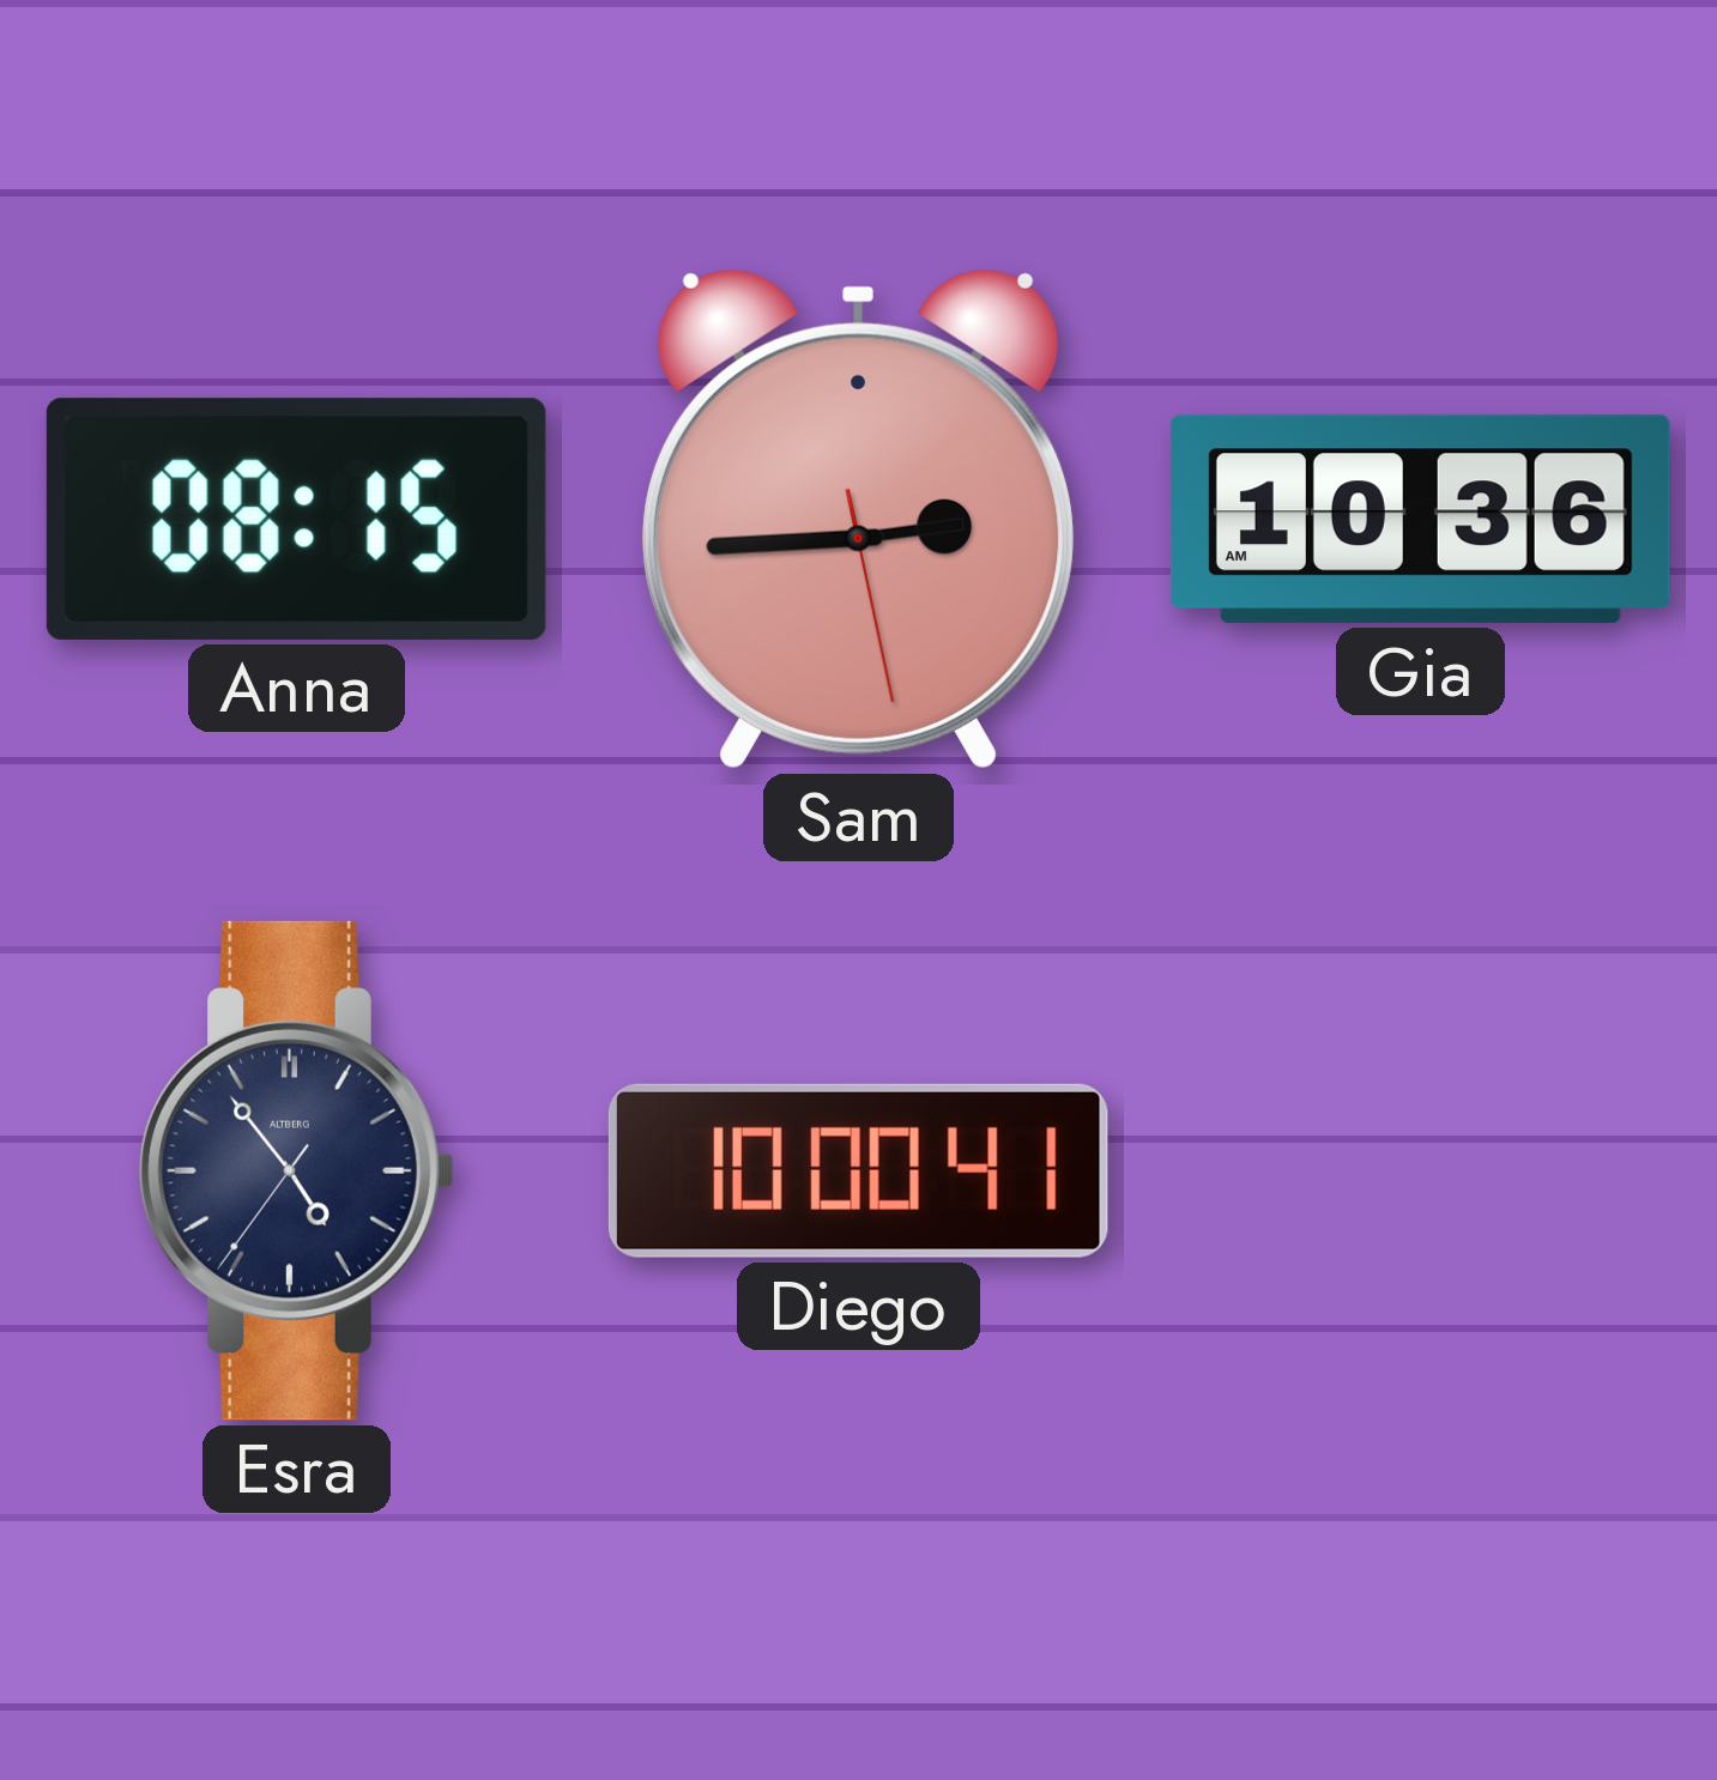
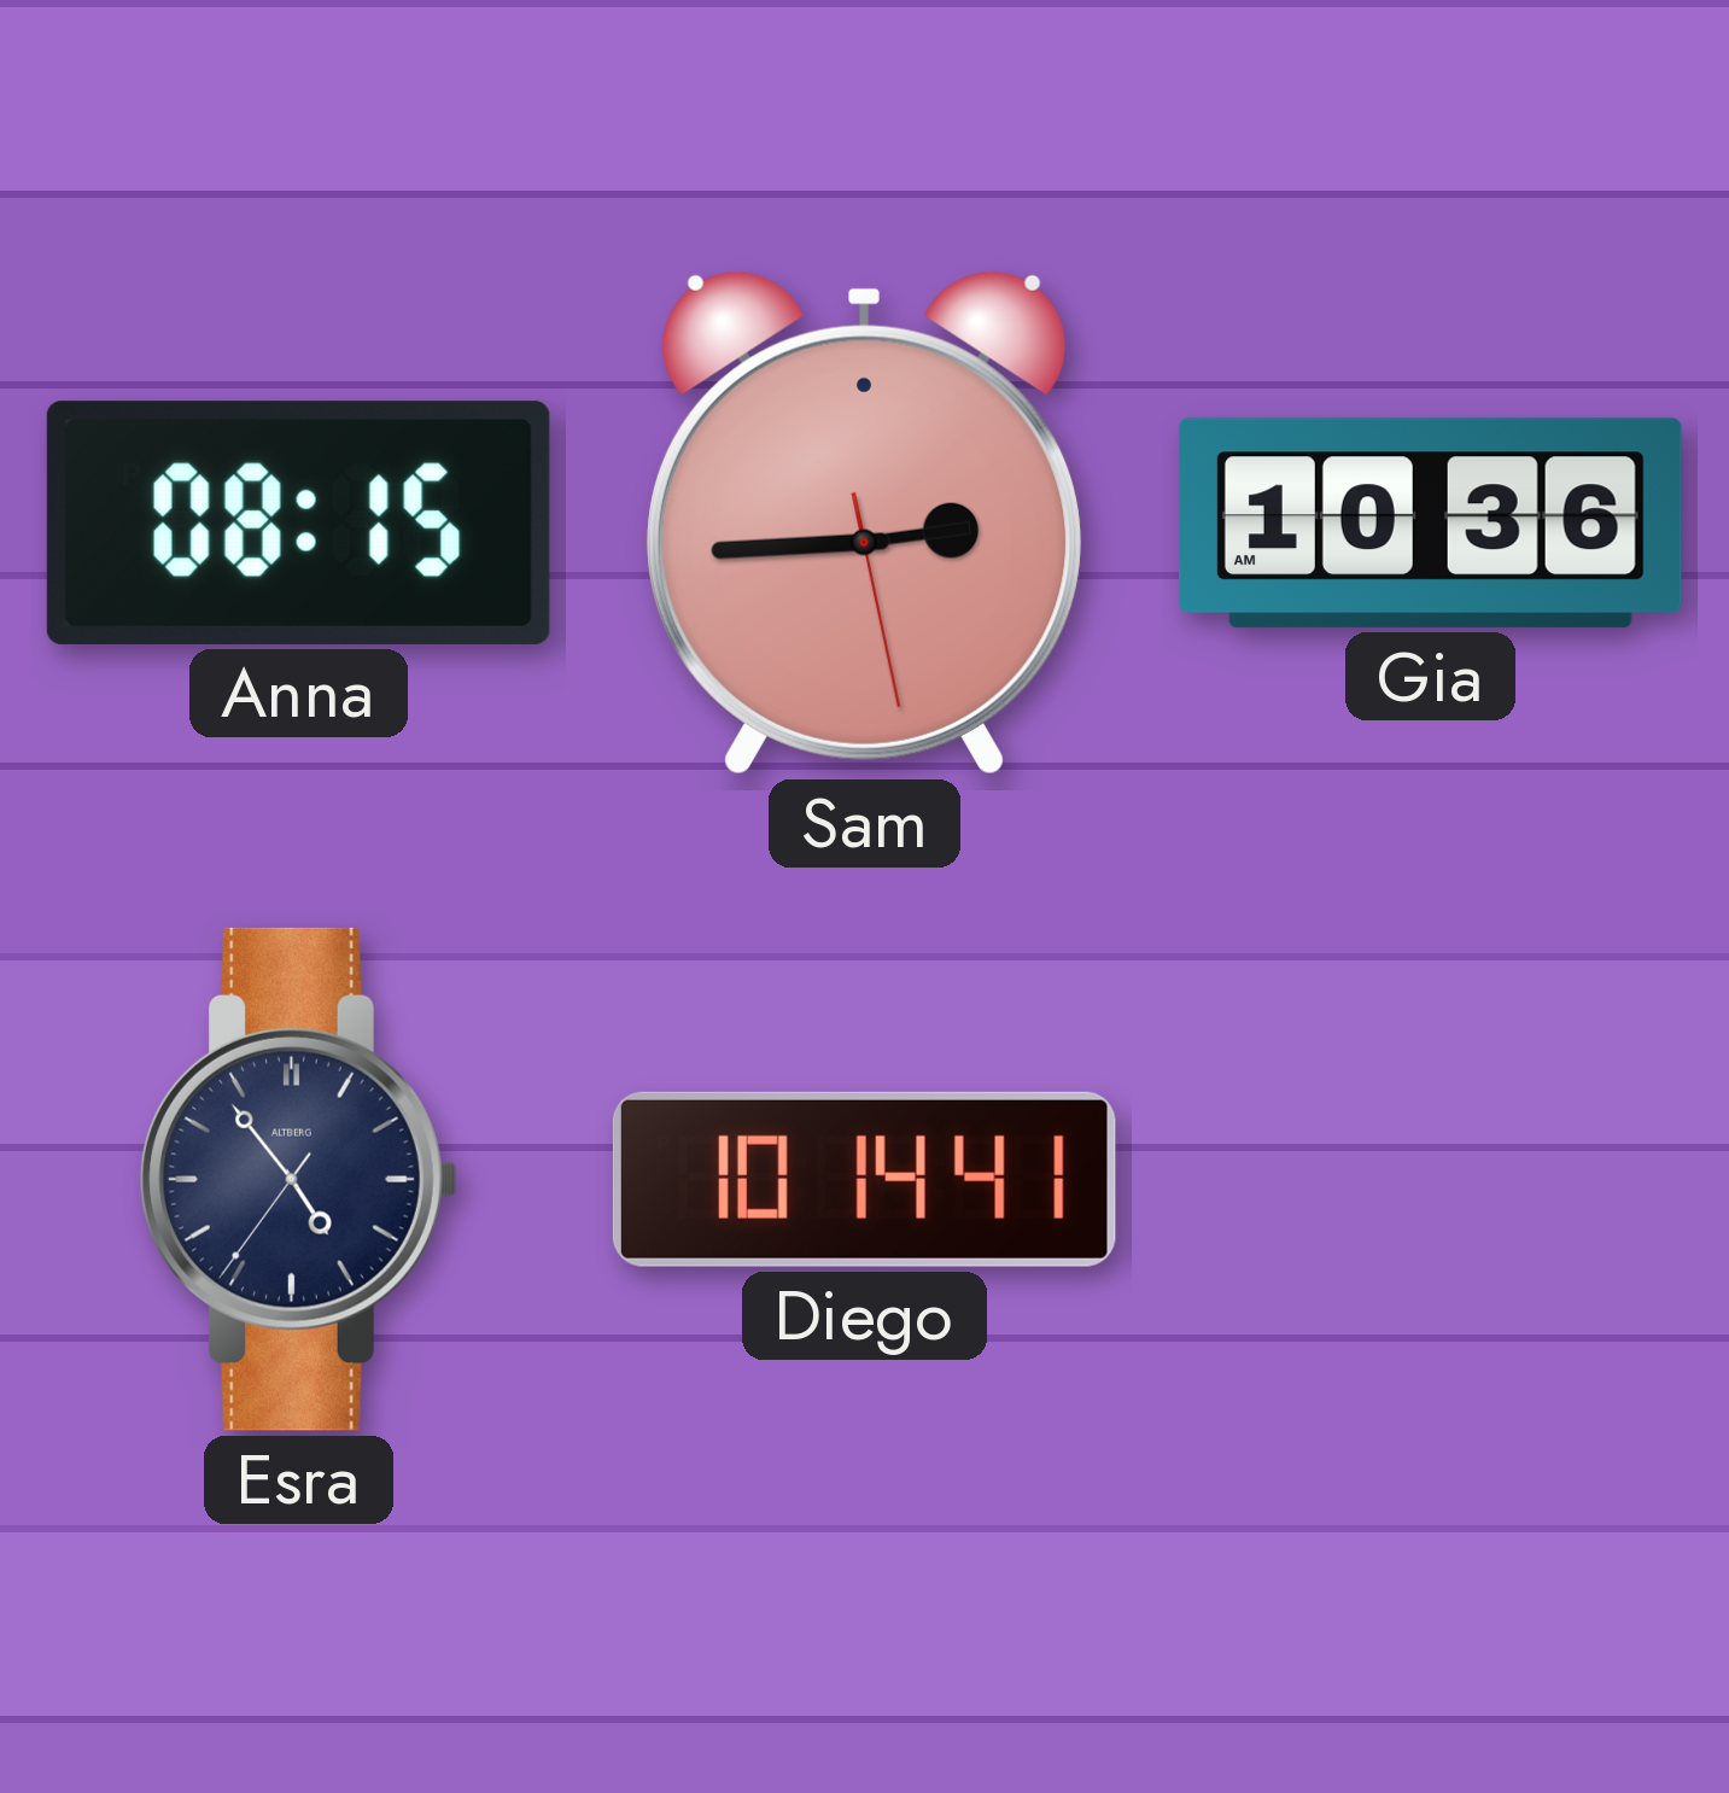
Diego: 10:00 -> 10:14 (864, 1179)
